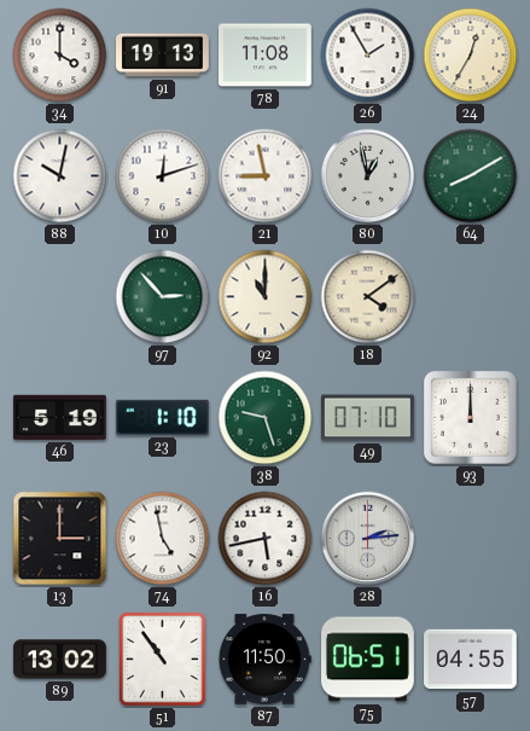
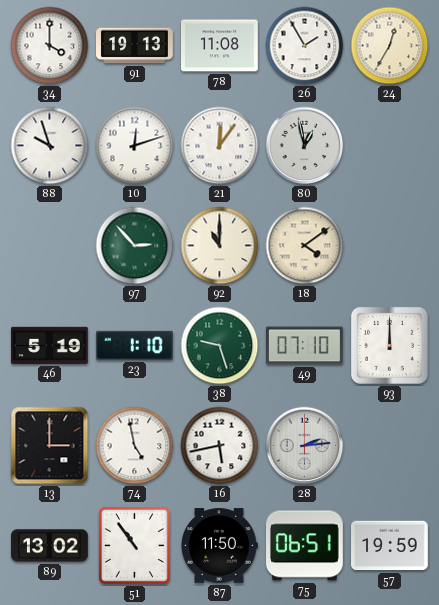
88: 10:02 -> 9:57 (50, 146)
21: 8:58 -> 12:06 (220, 146)
64: 8:10 -> none (471, 176)
57: 04:55 -> 19:59 (390, 546)
